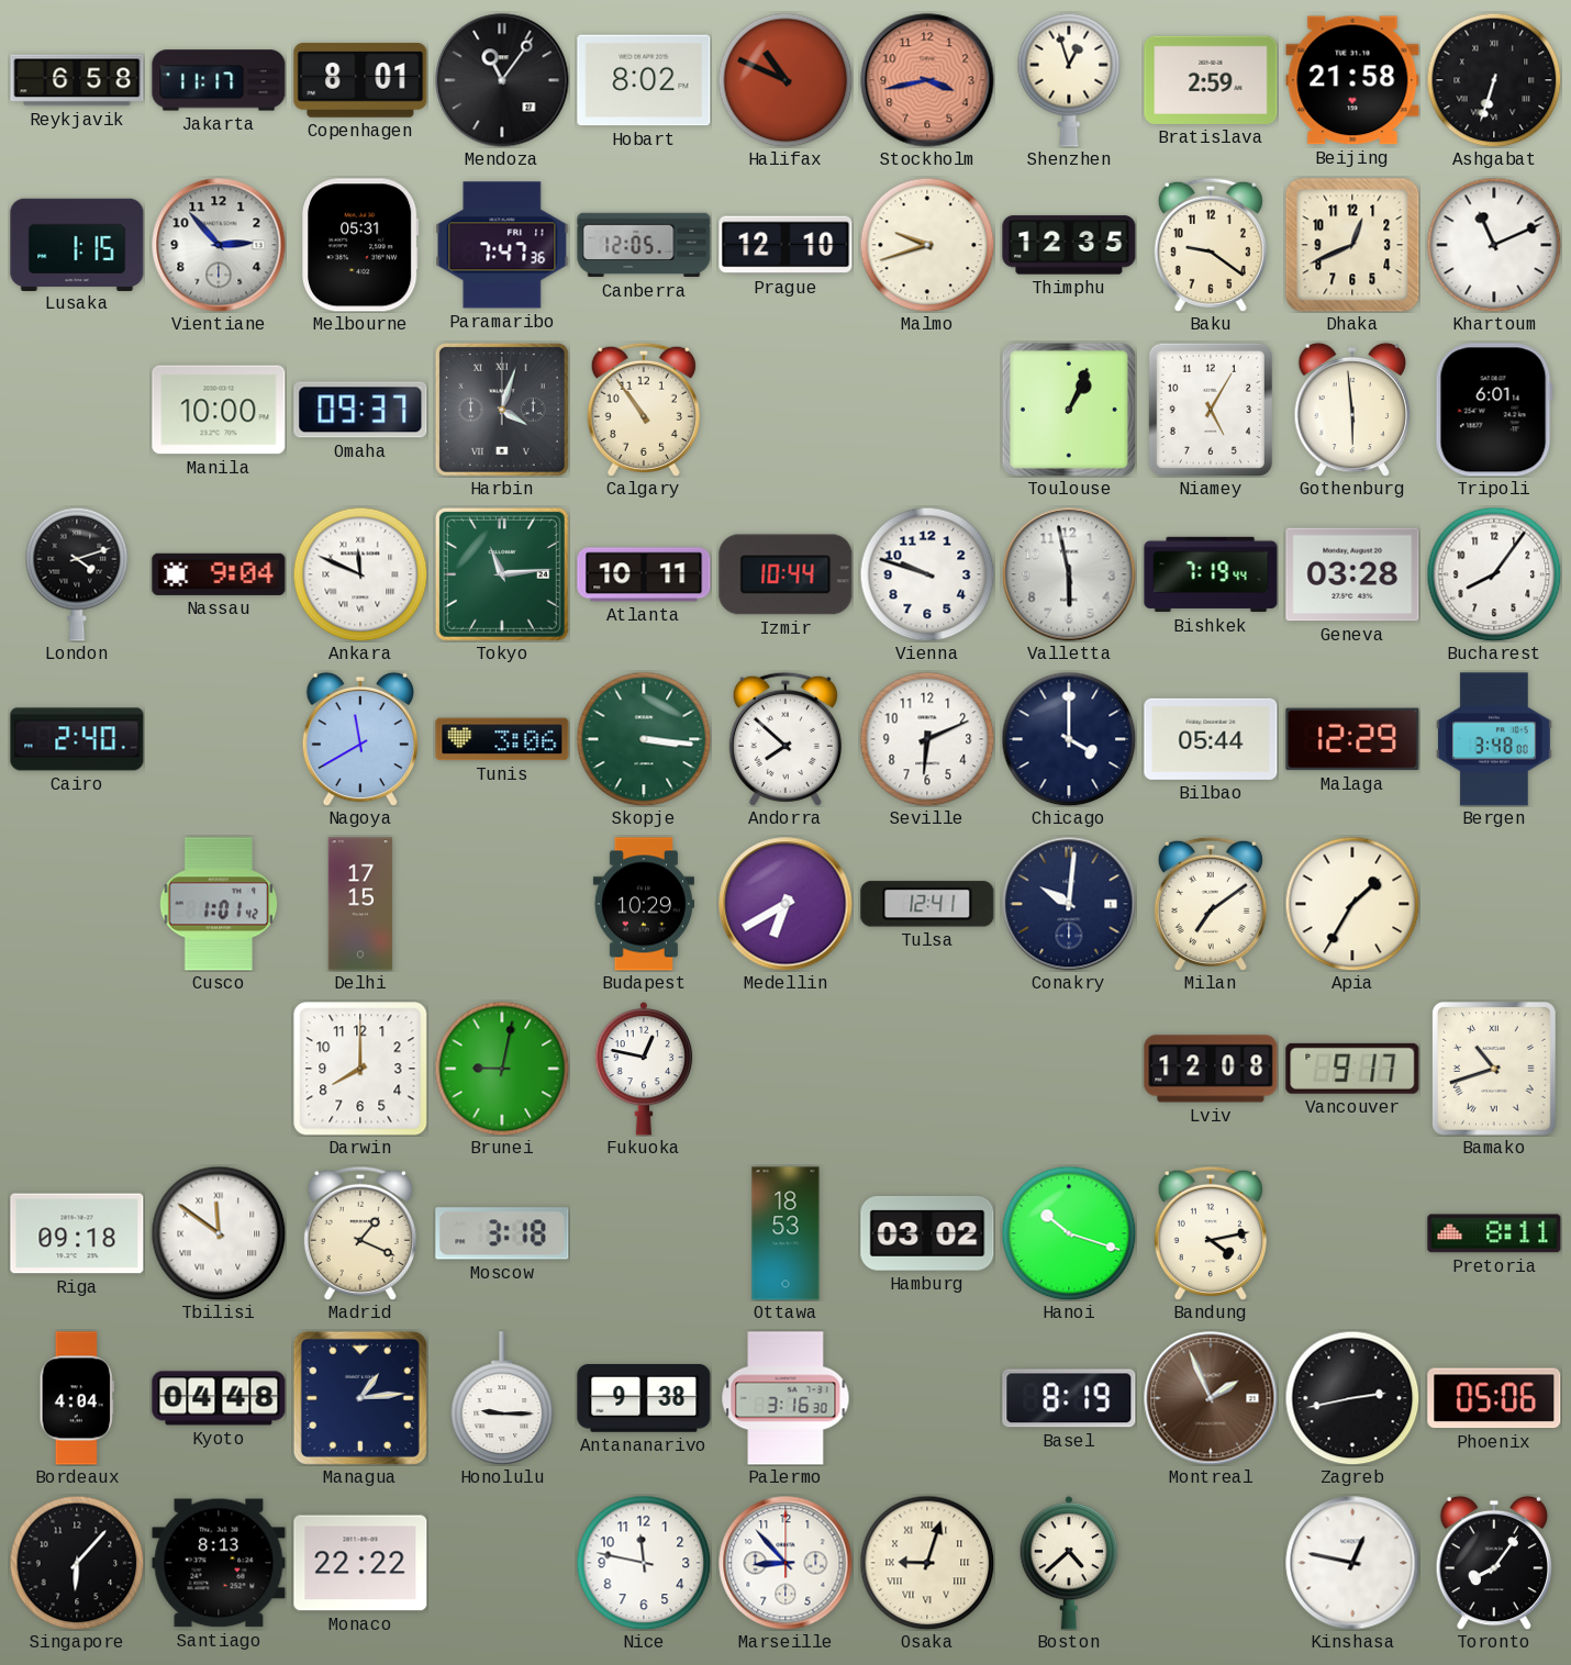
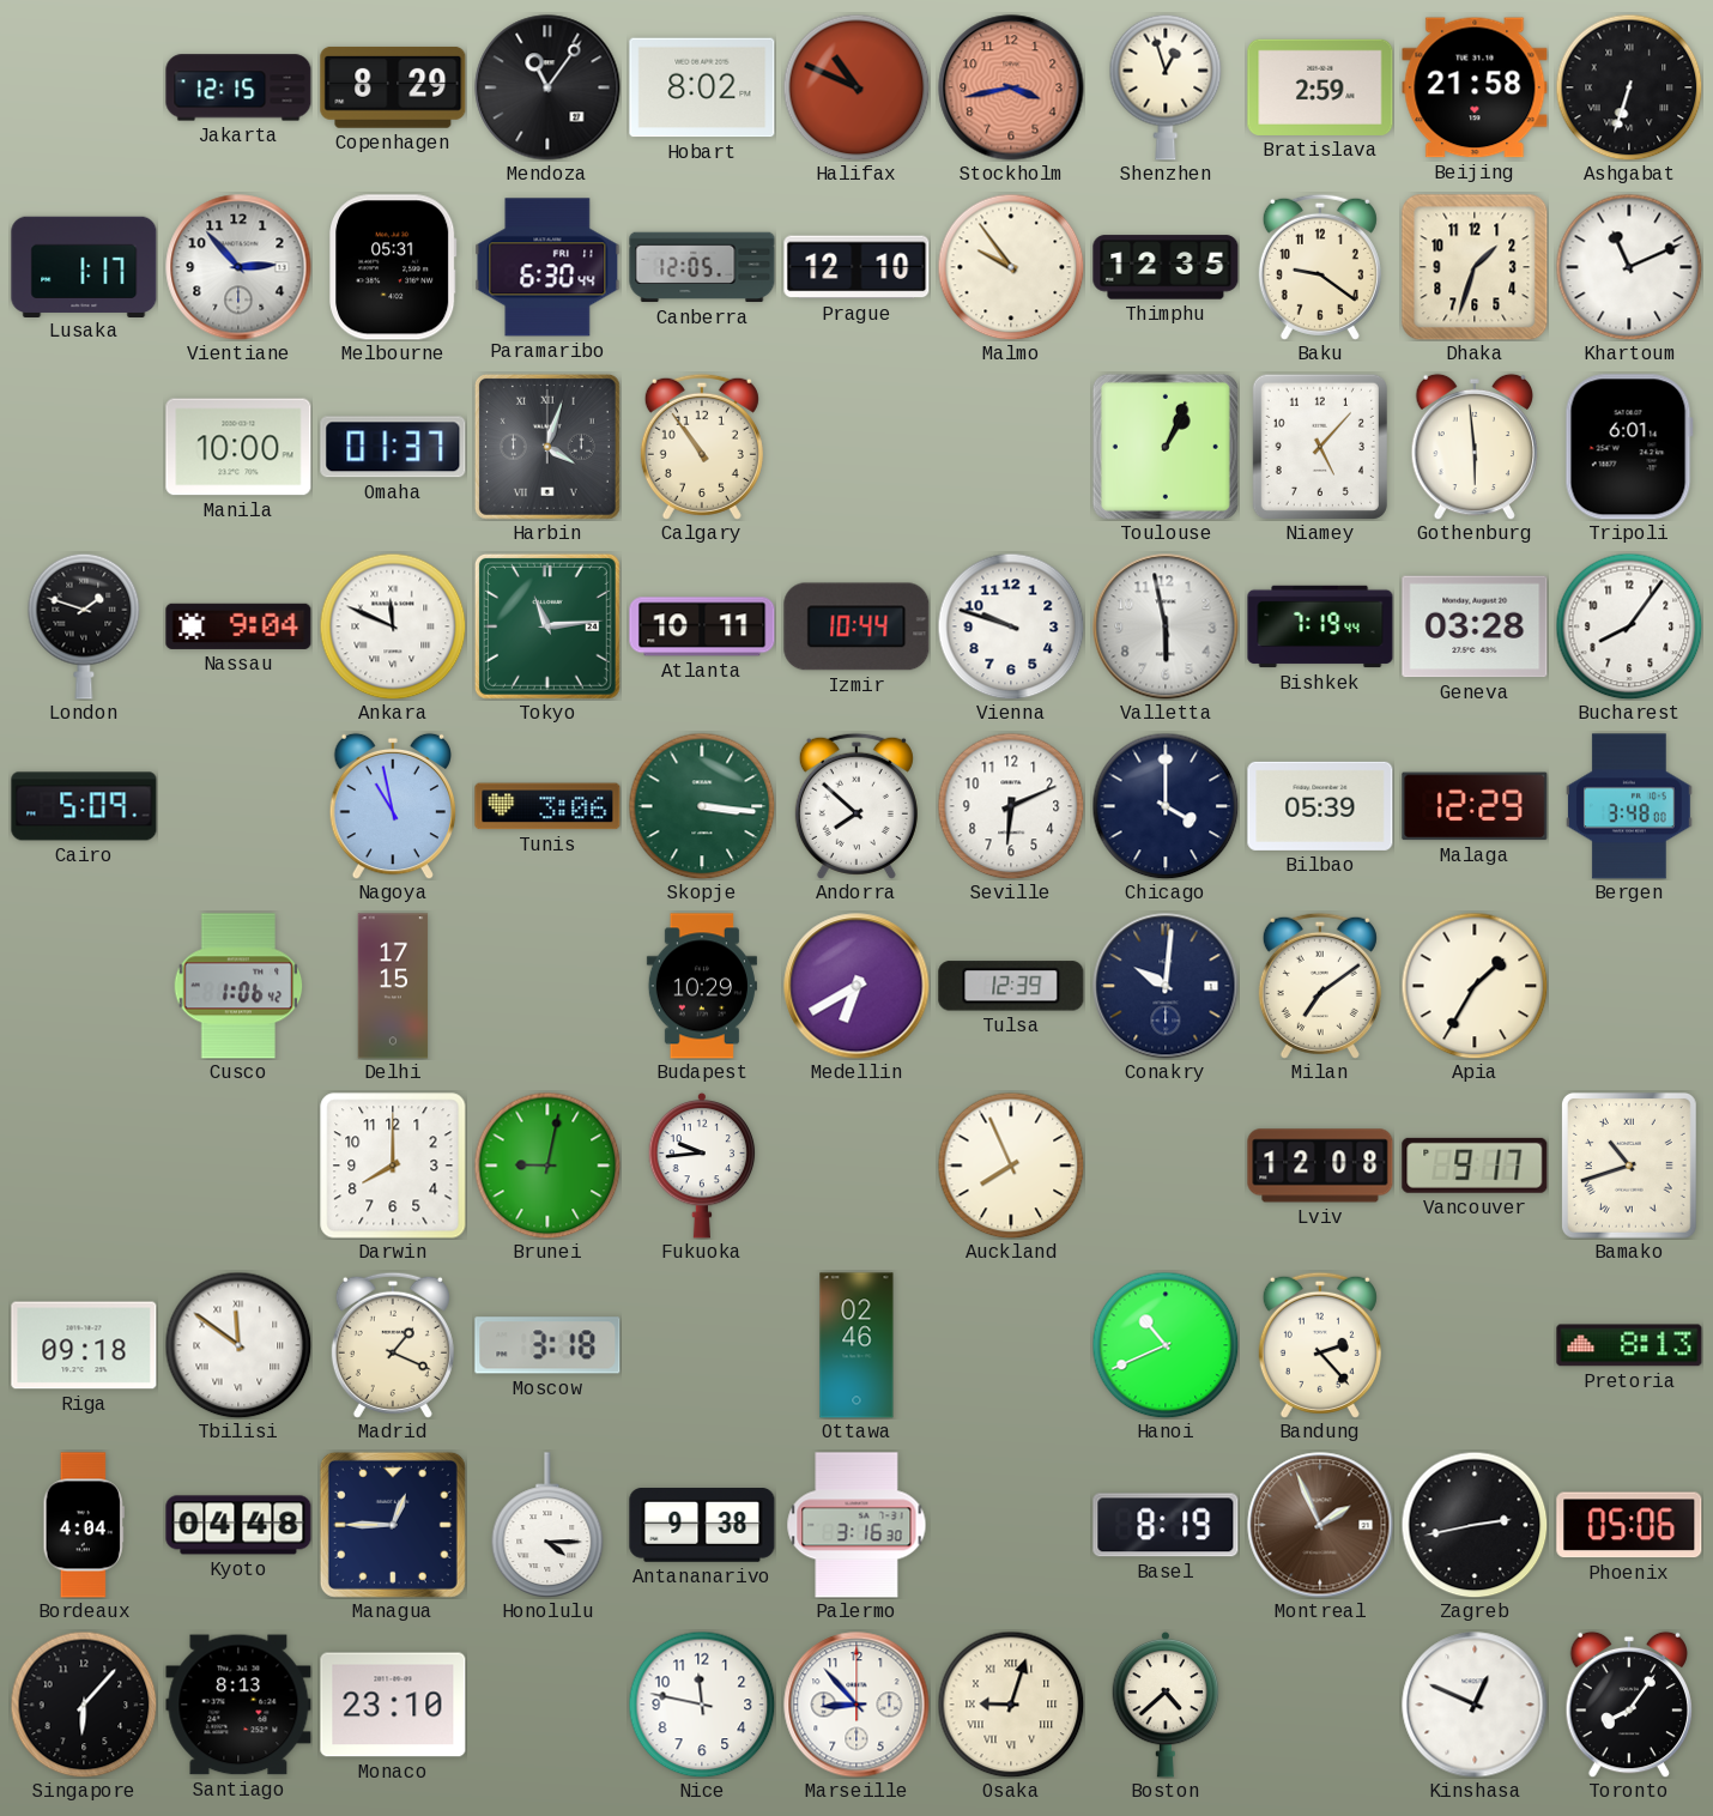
Reykjavik: 6:58 -> none (77, 80)
Jakarta: 11:17 -> 12:15 (238, 87)
Copenhagen: 8:01 -> 8:29 (393, 87)
Lusaka: 1:15 -> 1:17 (84, 266)
Paramaribo: 7:47 -> 6:30 (547, 267)
Malmo: 9:42 -> 9:54 (1011, 267)
Dhaka: 12:41 -> 1:33 (1475, 267)
Omaha: 09:37 -> 01:37 (393, 447)
Niamey: 5:05 -> 5:07 (1320, 447)
London: 4:12 -> 1:48 (84, 626)
Cairo: 2:40 -> 5:09 (84, 806)
Nagoya: 11:40 -> 10:58 (393, 806)
Bilbao: 05:44 -> 05:39 (1320, 806)
Cusco: 1:01 -> 1:06 (238, 986)
Tulsa: 12:41 -> 12:39 (1011, 986)
Fukuoka: 12:47 -> 9:44 (702, 1166)
Auckland: none -> 7:56 (1011, 1166)
Ottawa: 18:53 -> 02:46 (857, 1345)
Hamburg: 03:02 -> none (927, 1234)
Hanoi: 10:18 -> 10:41 (1166, 1345)
Bandung: 4:13 -> 2:23 (1320, 1345)
Pretoria: 8:11 -> 8:13 (1629, 1345)
Managua: 1:14 -> 12:45 (393, 1525)
Honolulu: 9:15 -> 4:15 (547, 1525)
Monaco: 22:22 -> 23:10 (393, 1705)
Kinshasa: 12:47 -> 12:49 (1475, 1705)
